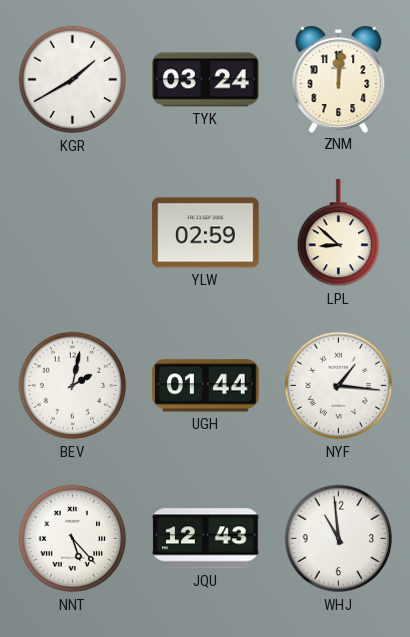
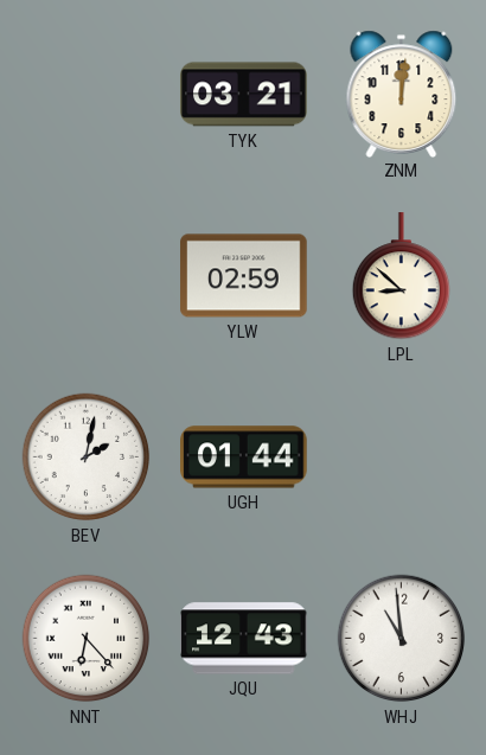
KGR: 1:40 -> none (73, 80)
TYK: 03:24 -> 03:21 (244, 95)
NYF: 1:16 -> none (339, 386)
NNT: 5:23 -> 6:23 (87, 639)
